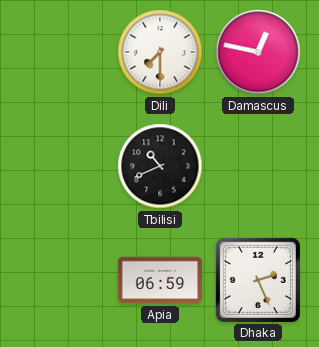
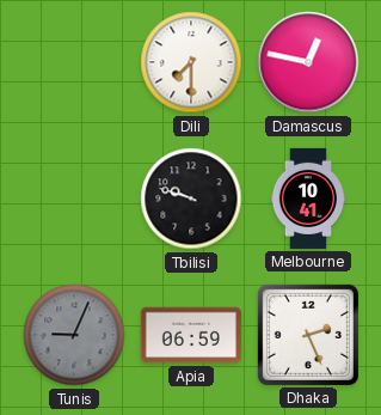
Tbilisi: 10:41 -> 9:48 (191, 199)
Melbourne: none -> 10:41 (307, 199)
Tunis: none -> 9:04 (74, 335)
